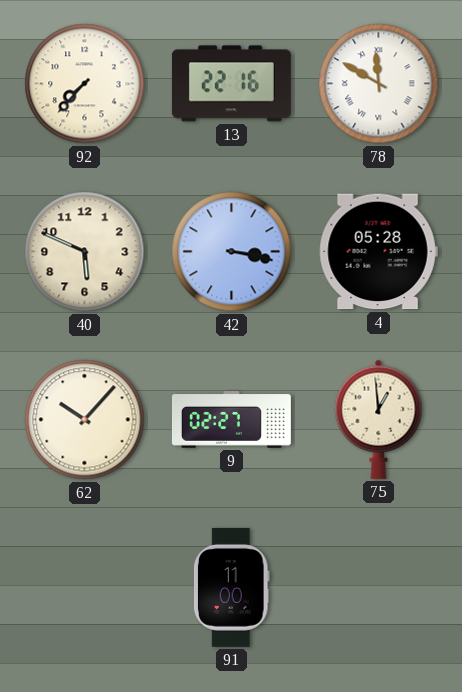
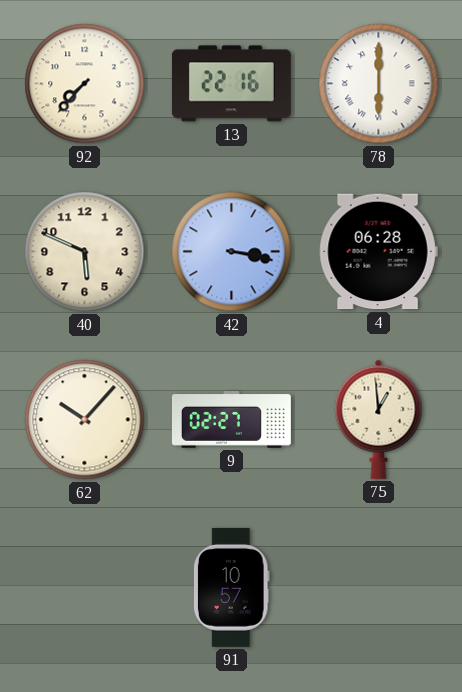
78: 11:50 -> 6:00 (379, 84)
4: 05:28 -> 06:28 (378, 252)
91: 11:00 -> 10:57 (231, 587)
